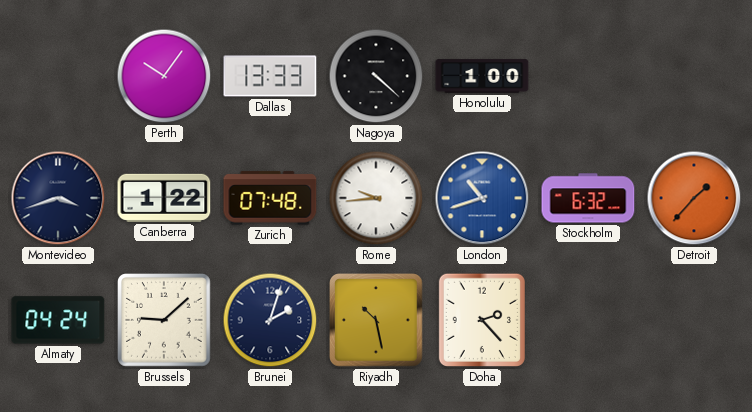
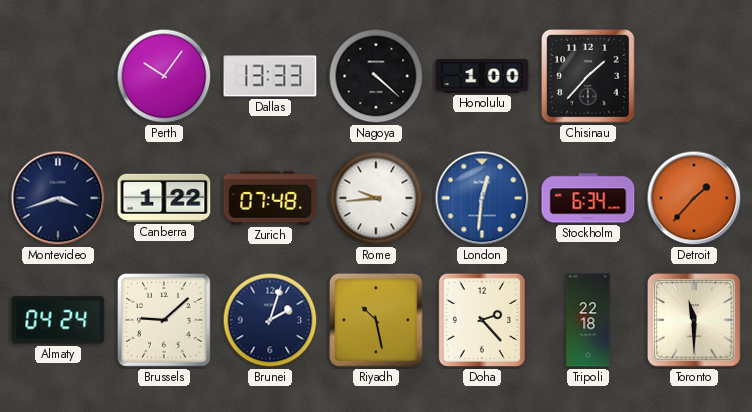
Chisinau: none -> 1:37 (589, 77)
London: 10:42 -> 12:31 (482, 198)
Stockholm: 6:32 -> 6:34 (588, 198)
Tripoli: none -> 22:18 (588, 320)
Toronto: none -> 11:30 (695, 321)
